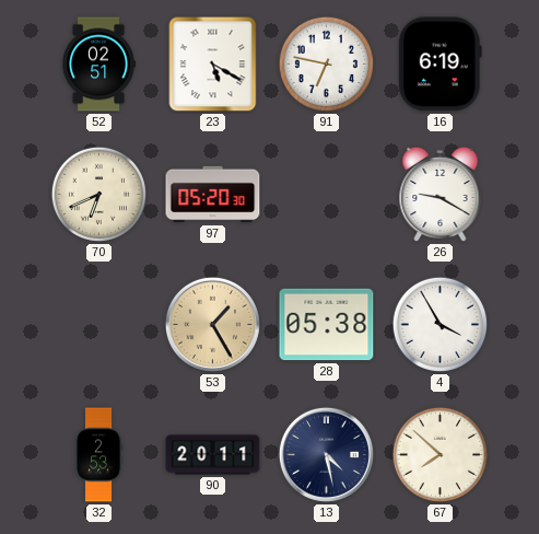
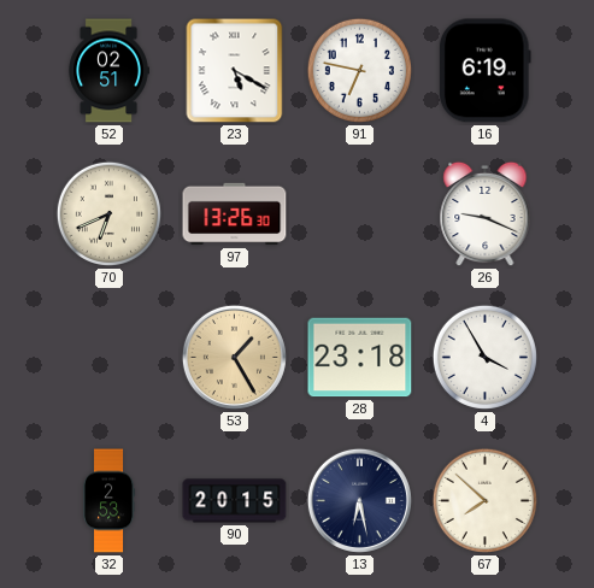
97: 05:20 -> 13:26 (235, 214)
26: 9:20 -> 9:19 (486, 214)
28: 05:38 -> 23:18 (360, 358)
90: 20:11 -> 20:15 (235, 501)
13: 4:28 -> 6:28 (359, 500)
